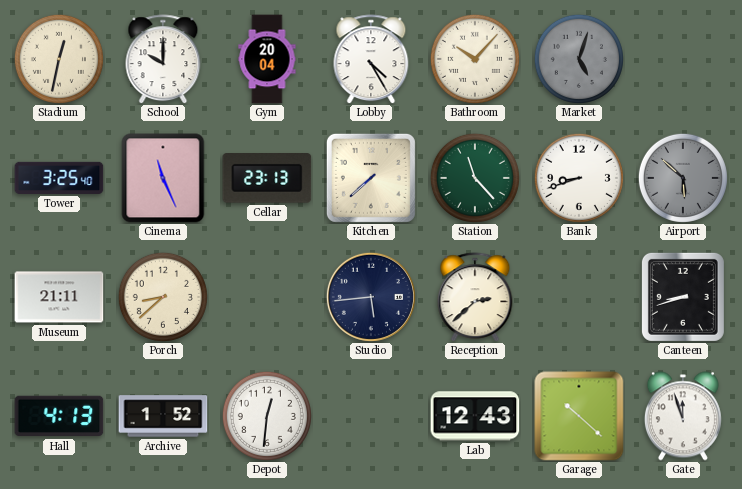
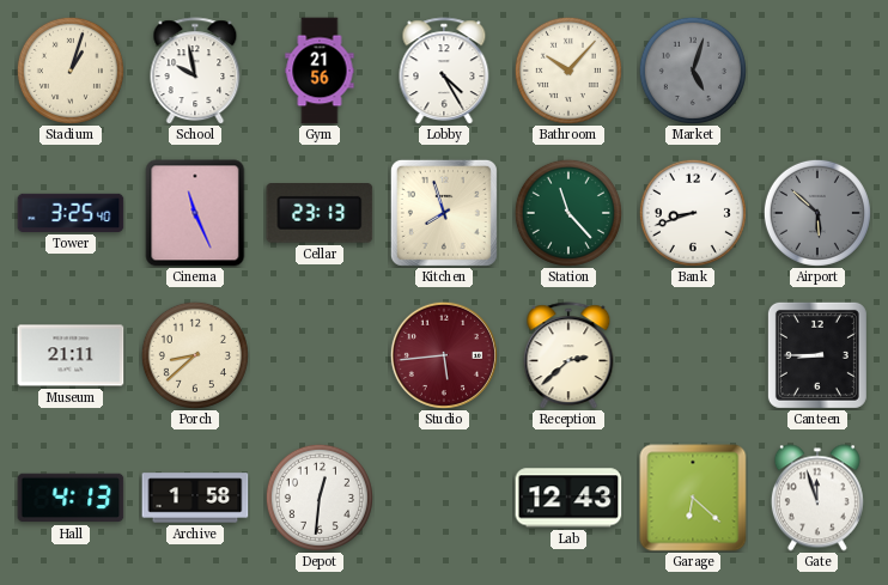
Stadium: 12:32 -> 1:03 (71, 71)
School: 10:00 -> 9:58 (195, 71)
Gym: 20:04 -> 21:56 (320, 71)
Kitchen: 7:38 -> 7:57 (444, 213)
Studio dial: navy -> burgundy (444, 355)
Canteen: 8:42 -> 8:45 (817, 355)
Archive: 1:52 -> 1:58 (195, 498)
Garage: 10:22 -> 6:22 (693, 498)
